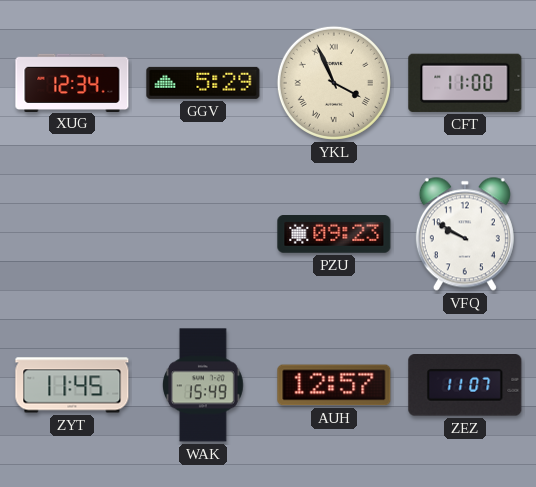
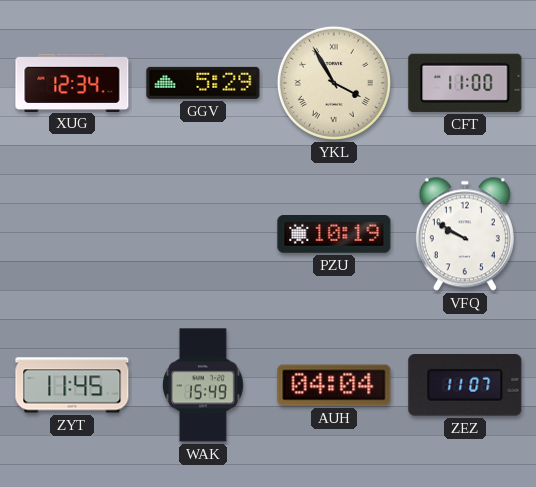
YKL: 3:56 -> 3:55 (334, 83)
PZU: 09:23 -> 10:19 (334, 235)
AUH: 12:57 -> 04:04 (334, 385)
